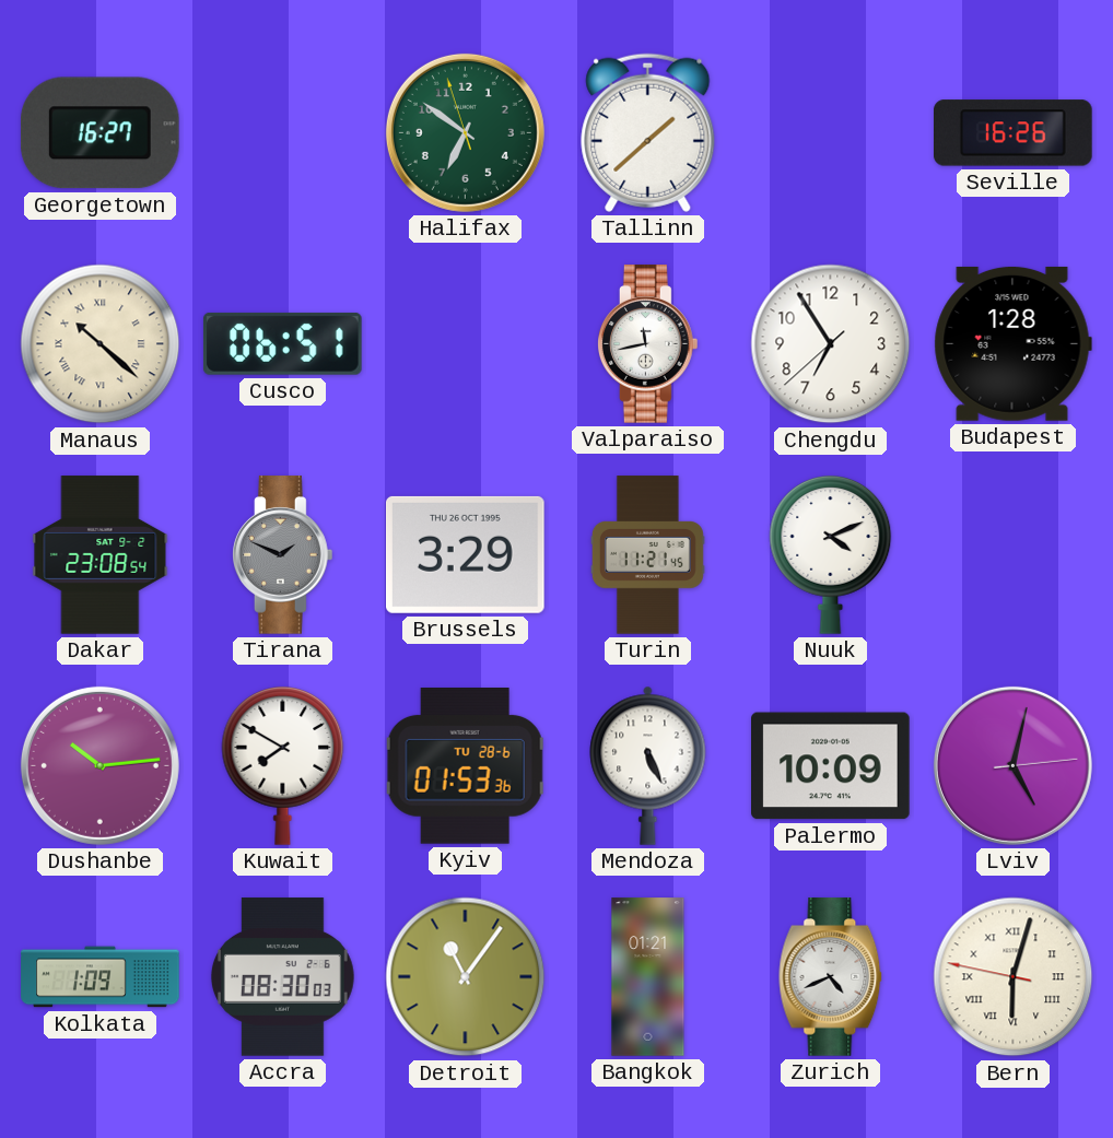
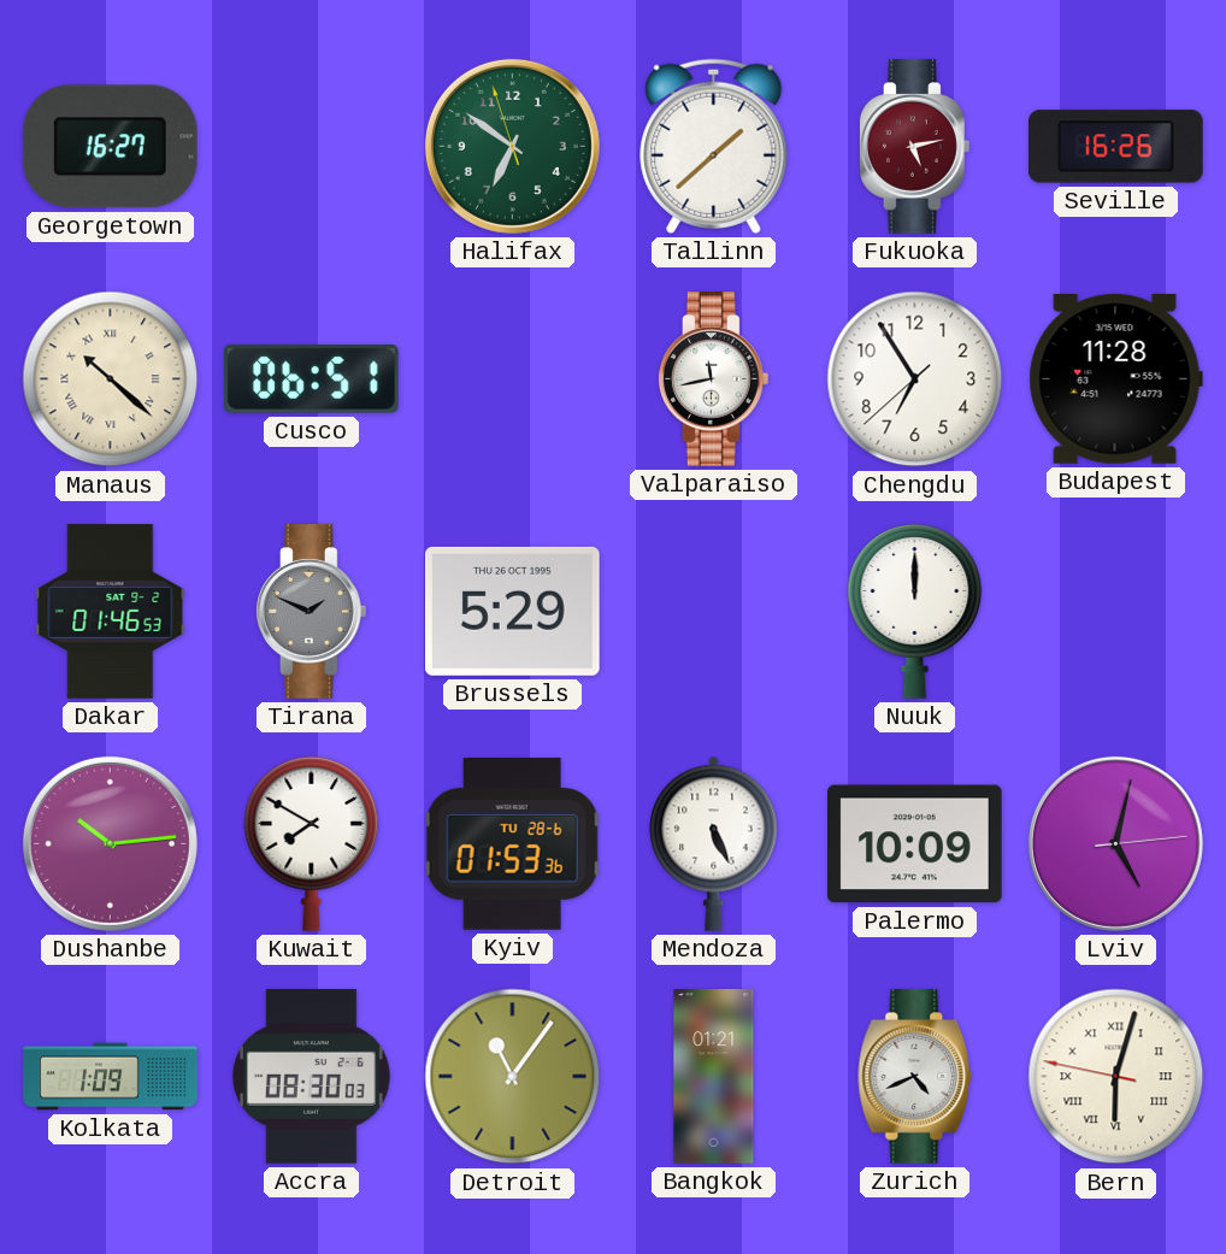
Fukuoka: none -> 5:13 (915, 147)
Budapest: 1:28 -> 11:28 (1115, 378)
Dakar: 23:08 -> 01:46 (111, 612)
Brussels: 3:29 -> 5:29 (513, 611)
Turin: 11:21 -> none (647, 555)
Nuuk: 4:11 -> 12:00 (915, 612)
